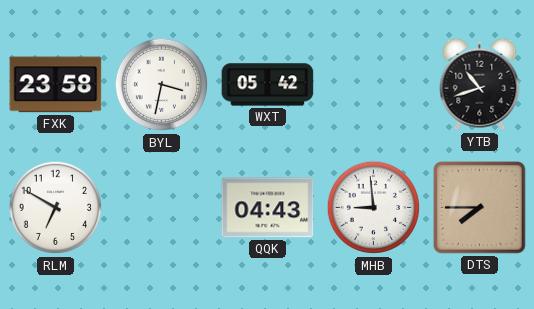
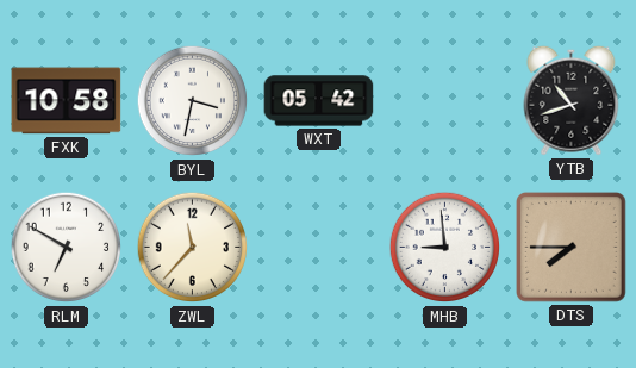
FXK: 23:58 -> 10:58 (67, 101)
ZWL: none -> 11:37 (193, 248)
QQK: 04:43 -> none (268, 208)
